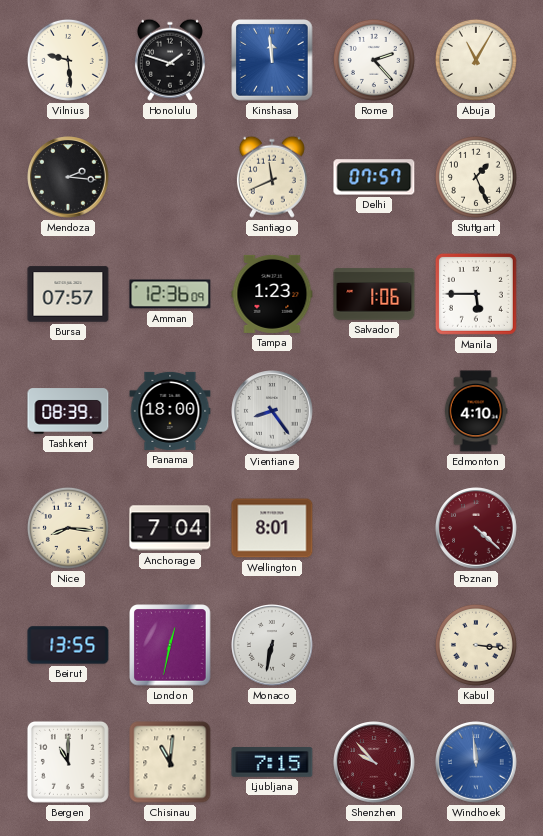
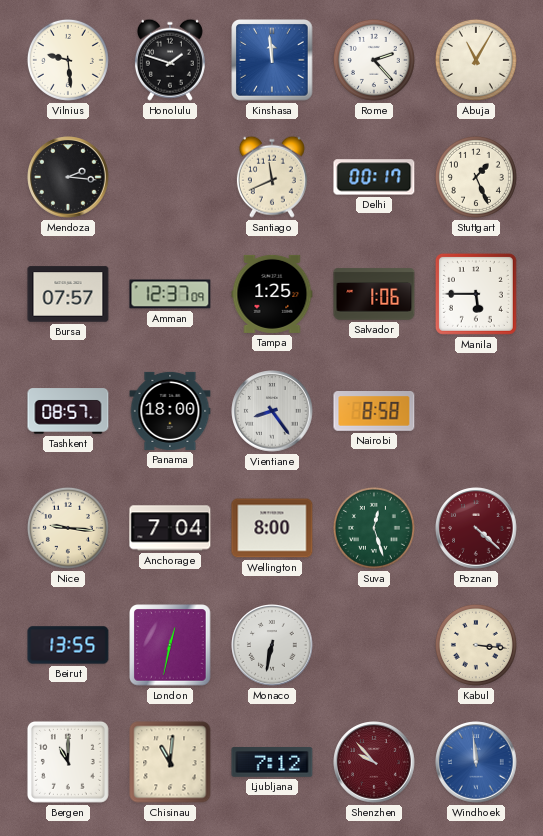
Delhi: 07:57 -> 00:17 (374, 177)
Amman: 12:36 -> 12:37 (170, 294)
Tampa: 1:23 -> 1:25 (272, 294)
Tashkent: 08:39 -> 08:57 (68, 411)
Nairobi: none -> 8:58 (374, 412)
Edmonton: 4:10 -> none (476, 411)
Nice: 8:16 -> 9:16 (68, 528)
Wellington: 8:01 -> 8:00 (272, 528)
Suva: none -> 12:27 (374, 528)
Ljubljana: 7:15 -> 7:12 (272, 762)
